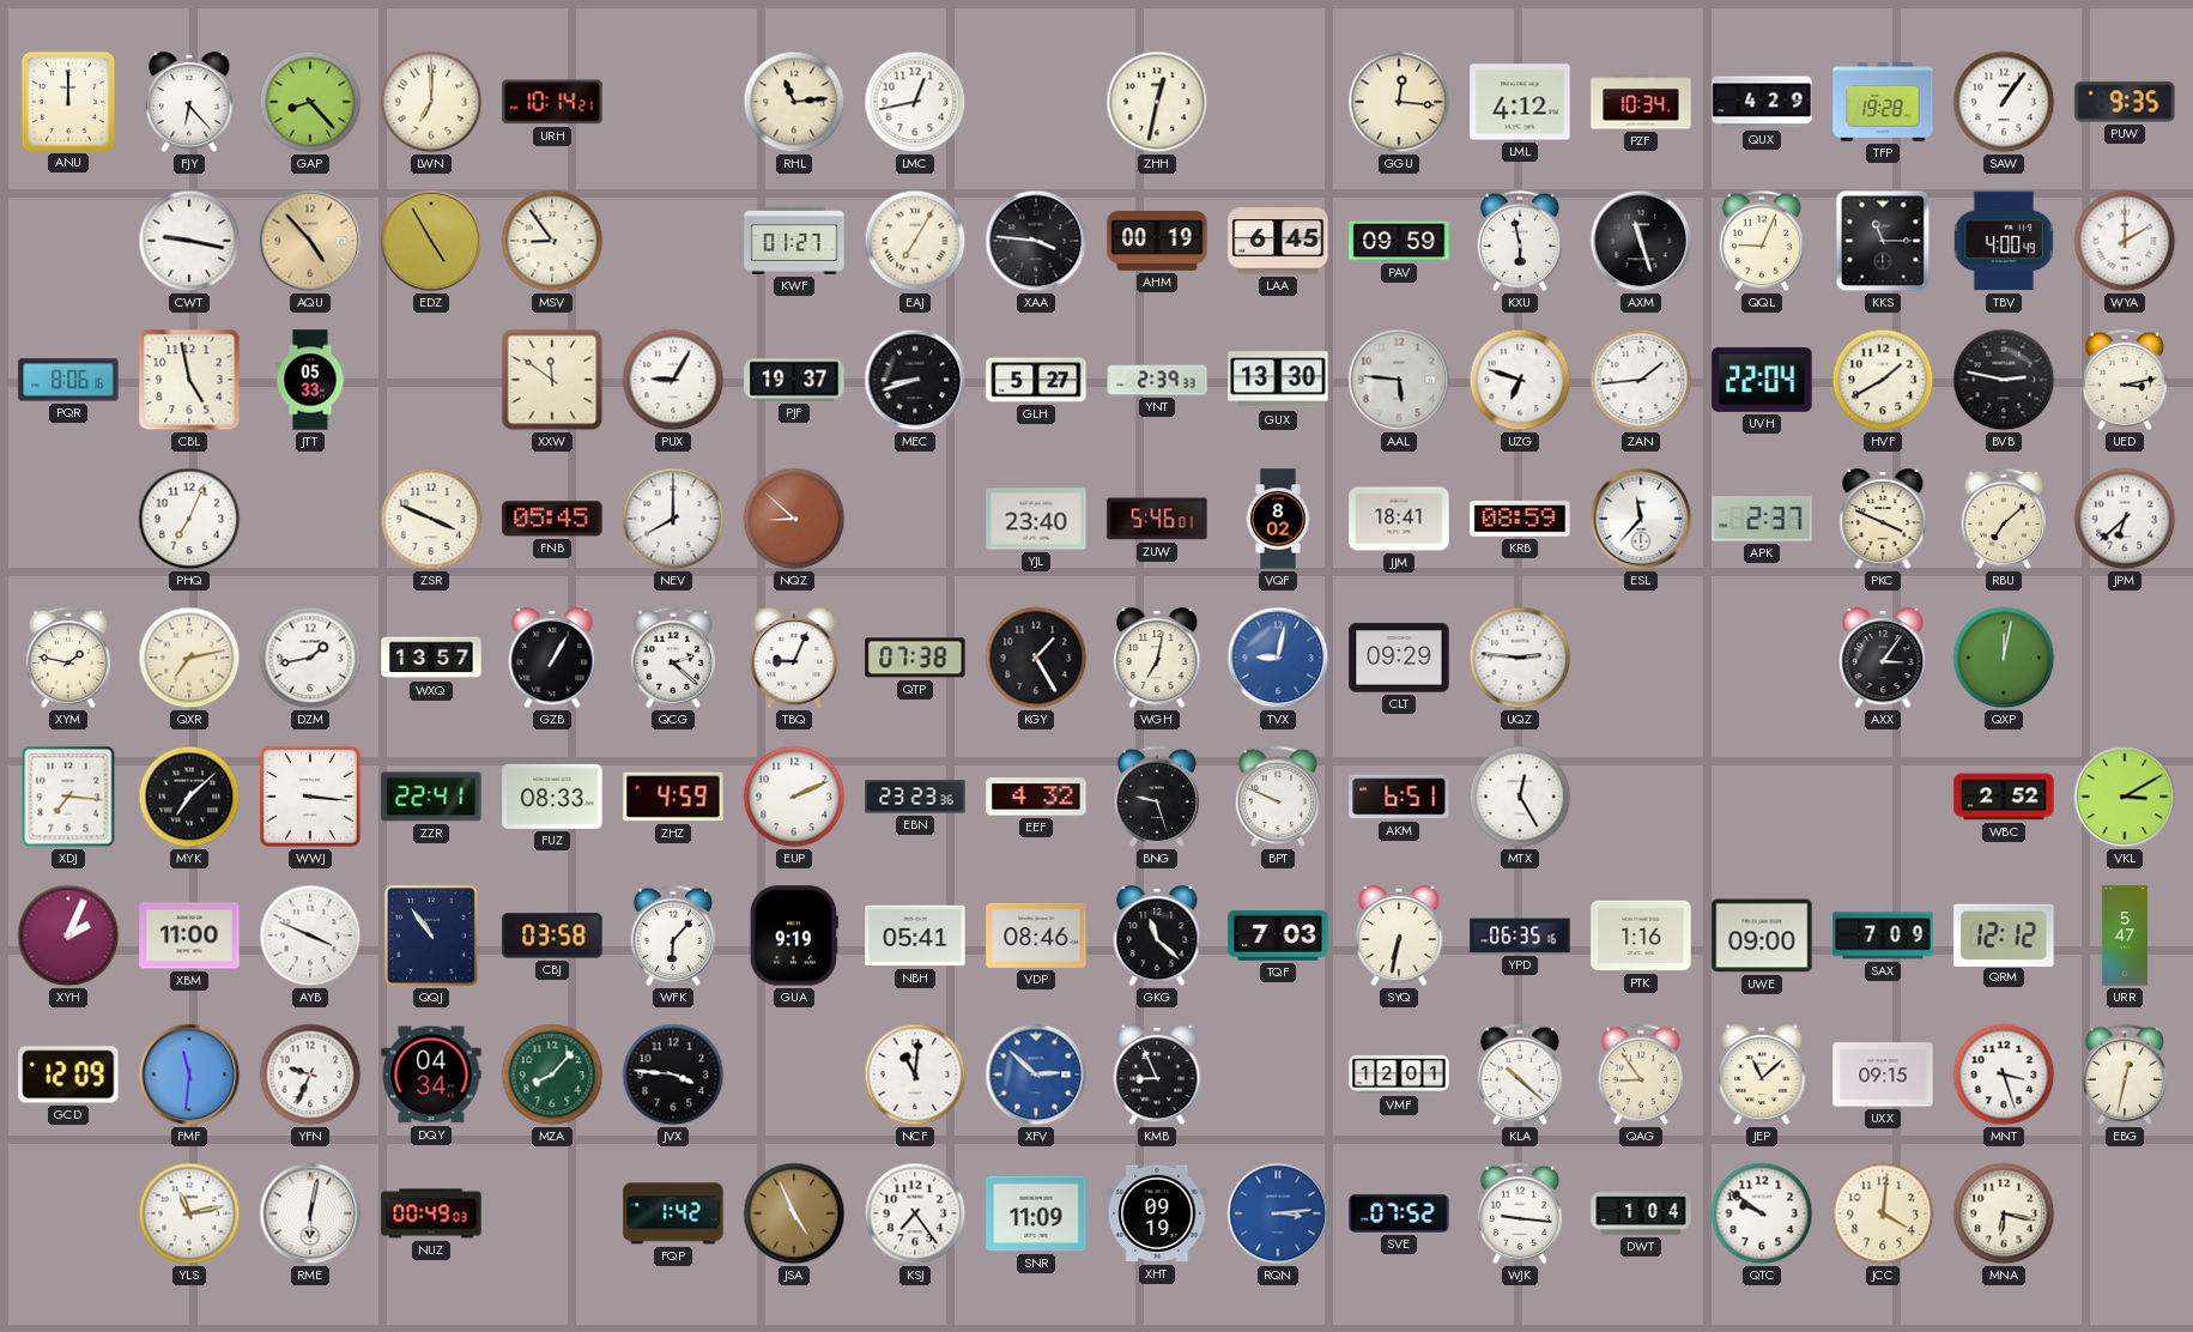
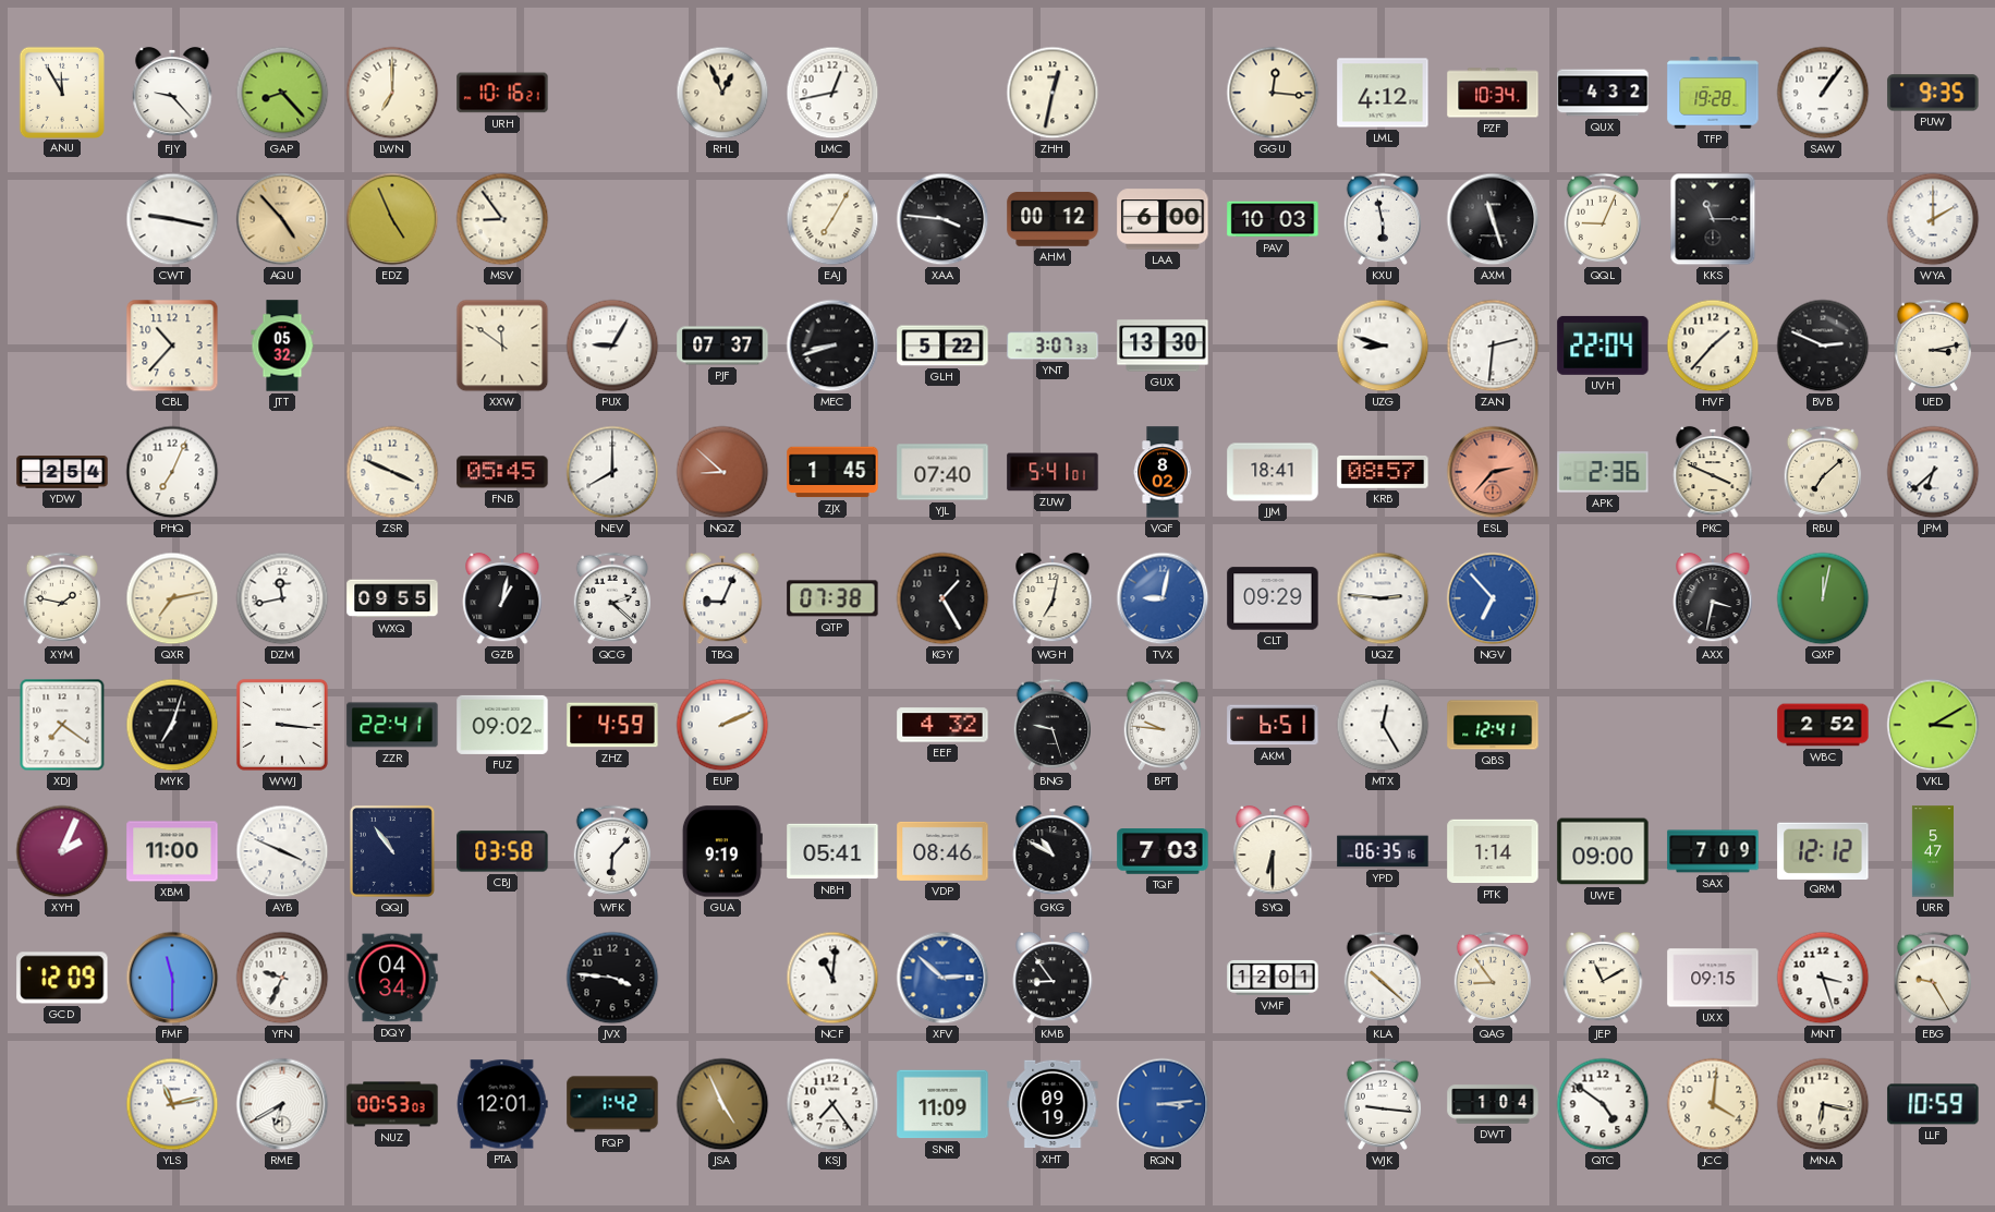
ANU: 12:00 -> 11:55 (61, 92)
FJY: 6:23 -> 9:23 (172, 93)
URH: 10:14 -> 10:16 (502, 93)
RHL: 11:14 -> 12:56 (722, 93)
QUX: 4:29 -> 4:32 (1603, 93)
EDZ: 4:55 -> 4:56 (392, 219)
KWF: 01:27 -> none (794, 241)
AHM: 00:19 -> 00:12 (1053, 219)
LAA: 6:45 -> 6:00 (1163, 219)
PAV: 09:59 -> 10:03 (1273, 219)
TBV: 4:00 -> none (2004, 241)
PQR: 8:06 -> none (68, 380)
CBL: 4:58 -> 10:37 (172, 346)
JTT: 05:33 -> 05:32 (282, 346)
PJF: 19:37 -> 07:37 (722, 346)
GLH: 5:27 -> 5:22 (942, 346)
YNT: 2:39 -> 3:07 (1053, 346)
AAL: 5:46 -> none (1399, 380)
UZG: 6:48 -> 8:48 (1383, 346)
ZAN: 1:44 -> 2:31 (1493, 346)
HVF: 1:40 -> 1:37 (1713, 346)
BVB: 2:47 -> 2:49 (1823, 346)
YDW: none -> 2:54 (62, 472)
ZJX: none -> 1:45 (832, 472)
YJL: 23:40 -> 07:40 (942, 472)
ZUW: 5:46 -> 5:41 (1053, 472)
KRB: 08:59 -> 08:57 (1383, 472)
ESL: 11:37 -> 2:37 (1493, 472)
ESL dial: white -> salmon (1493, 472)
APK: 2:37 -> 2:36 (1603, 472)
DZM: 1:43 -> 11:43 (282, 598)
WXQ: 13:57 -> 09:55 (392, 598)
GZB: 1:05 -> 1:02 (502, 598)
NGV: none -> 6:53 (1493, 598)
AXX: 3:06 -> 3:32 (1713, 598)
XDJ: 7:16 -> 7:21 (62, 725)
MYK: 7:08 -> 7:03 (172, 725)
FUZ: 08:33 -> 09:02 (502, 725)
EBN: 23:23 -> none (915, 797)
BPT: 9:49 -> 9:46 (1161, 725)
QBS: none -> 12:41 (1493, 725)
GKG: 11:22 -> 10:50 (1053, 851)
SYQ: 6:32 -> 6:30 (1273, 851)
PTK: 1:16 -> 1:14 (1493, 851)
FMF: 11:31 -> 11:30 (172, 978)
MZA: 8:07 -> none (552, 1074)
KMB: 8:56 -> 8:54 (1053, 978)
JEP: 11:08 -> 11:10 (1603, 978)
EBG: 12:32 -> 9:25 (1932, 978)
RME: 6:02 -> 6:40 (282, 1104)
NUZ: 00:49 -> 00:53 (392, 1104)
PTA: none -> 12:01 (502, 1104)
SVE: 07:52 -> none (1399, 1213)
QTC: 9:51 -> 4:51 (1603, 1104)
LLF: none -> 10:59 (1933, 1104)
